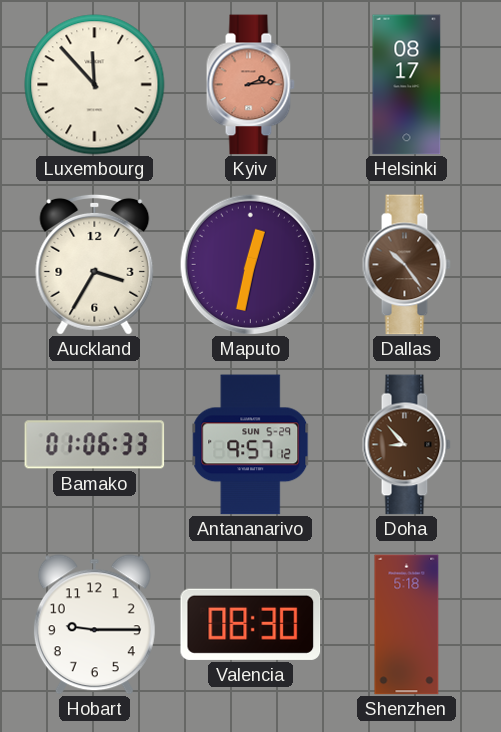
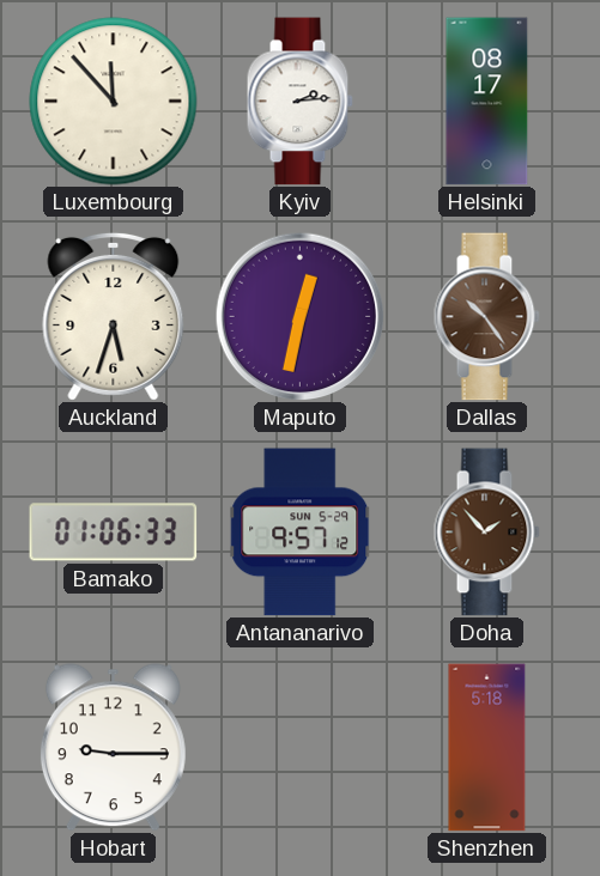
Kyiv dial: salmon -> white (299, 102)
Auckland: 3:35 -> 5:33 (114, 316)
Doha: 8:53 -> 1:53 (486, 533)
Valencia: 08:30 -> none (251, 624)
